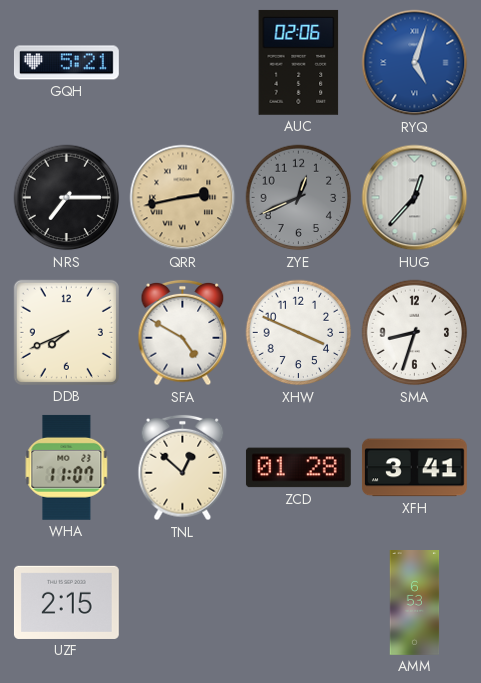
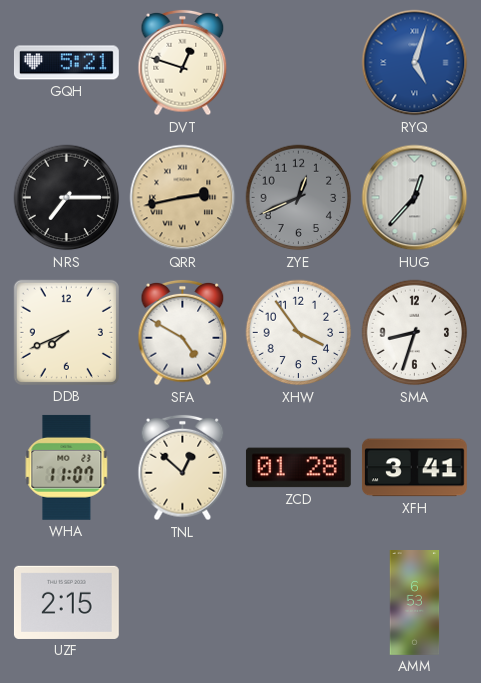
DVT: none -> 12:48 (183, 63)
AUC: 02:06 -> none (299, 62)
XHW: 3:49 -> 3:54 (299, 333)
